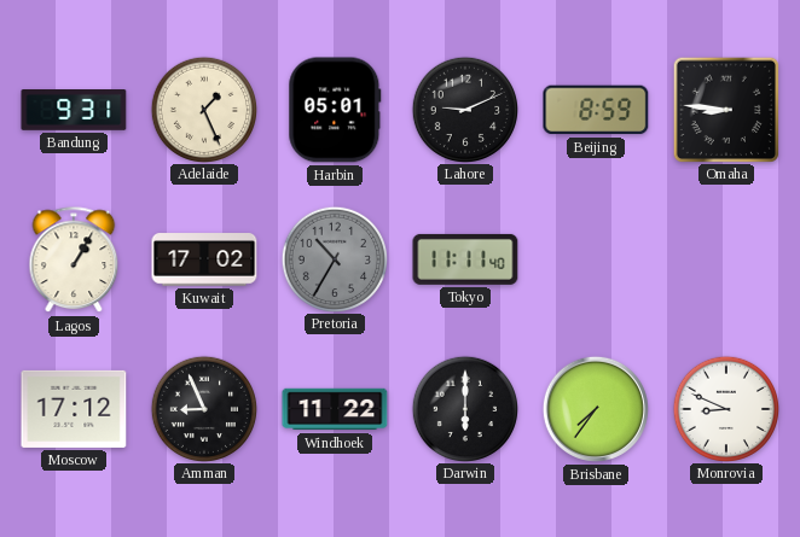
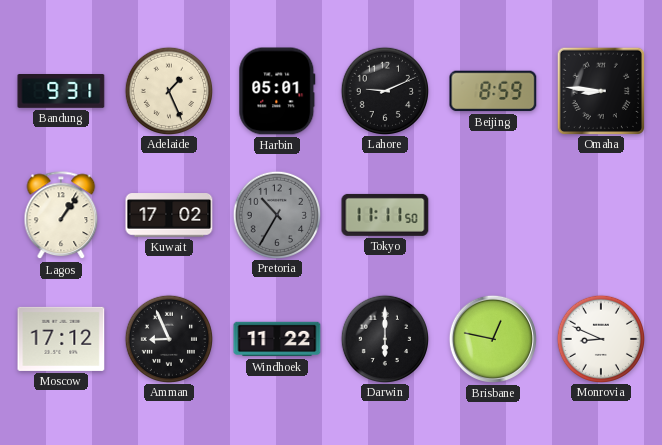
Lagos: 1:05 -> 1:06 (61, 216)
Tokyo: 11:11:40 -> 11:11:50 (385, 215)
Brisbane: 7:36 -> 12:47 (493, 339)
